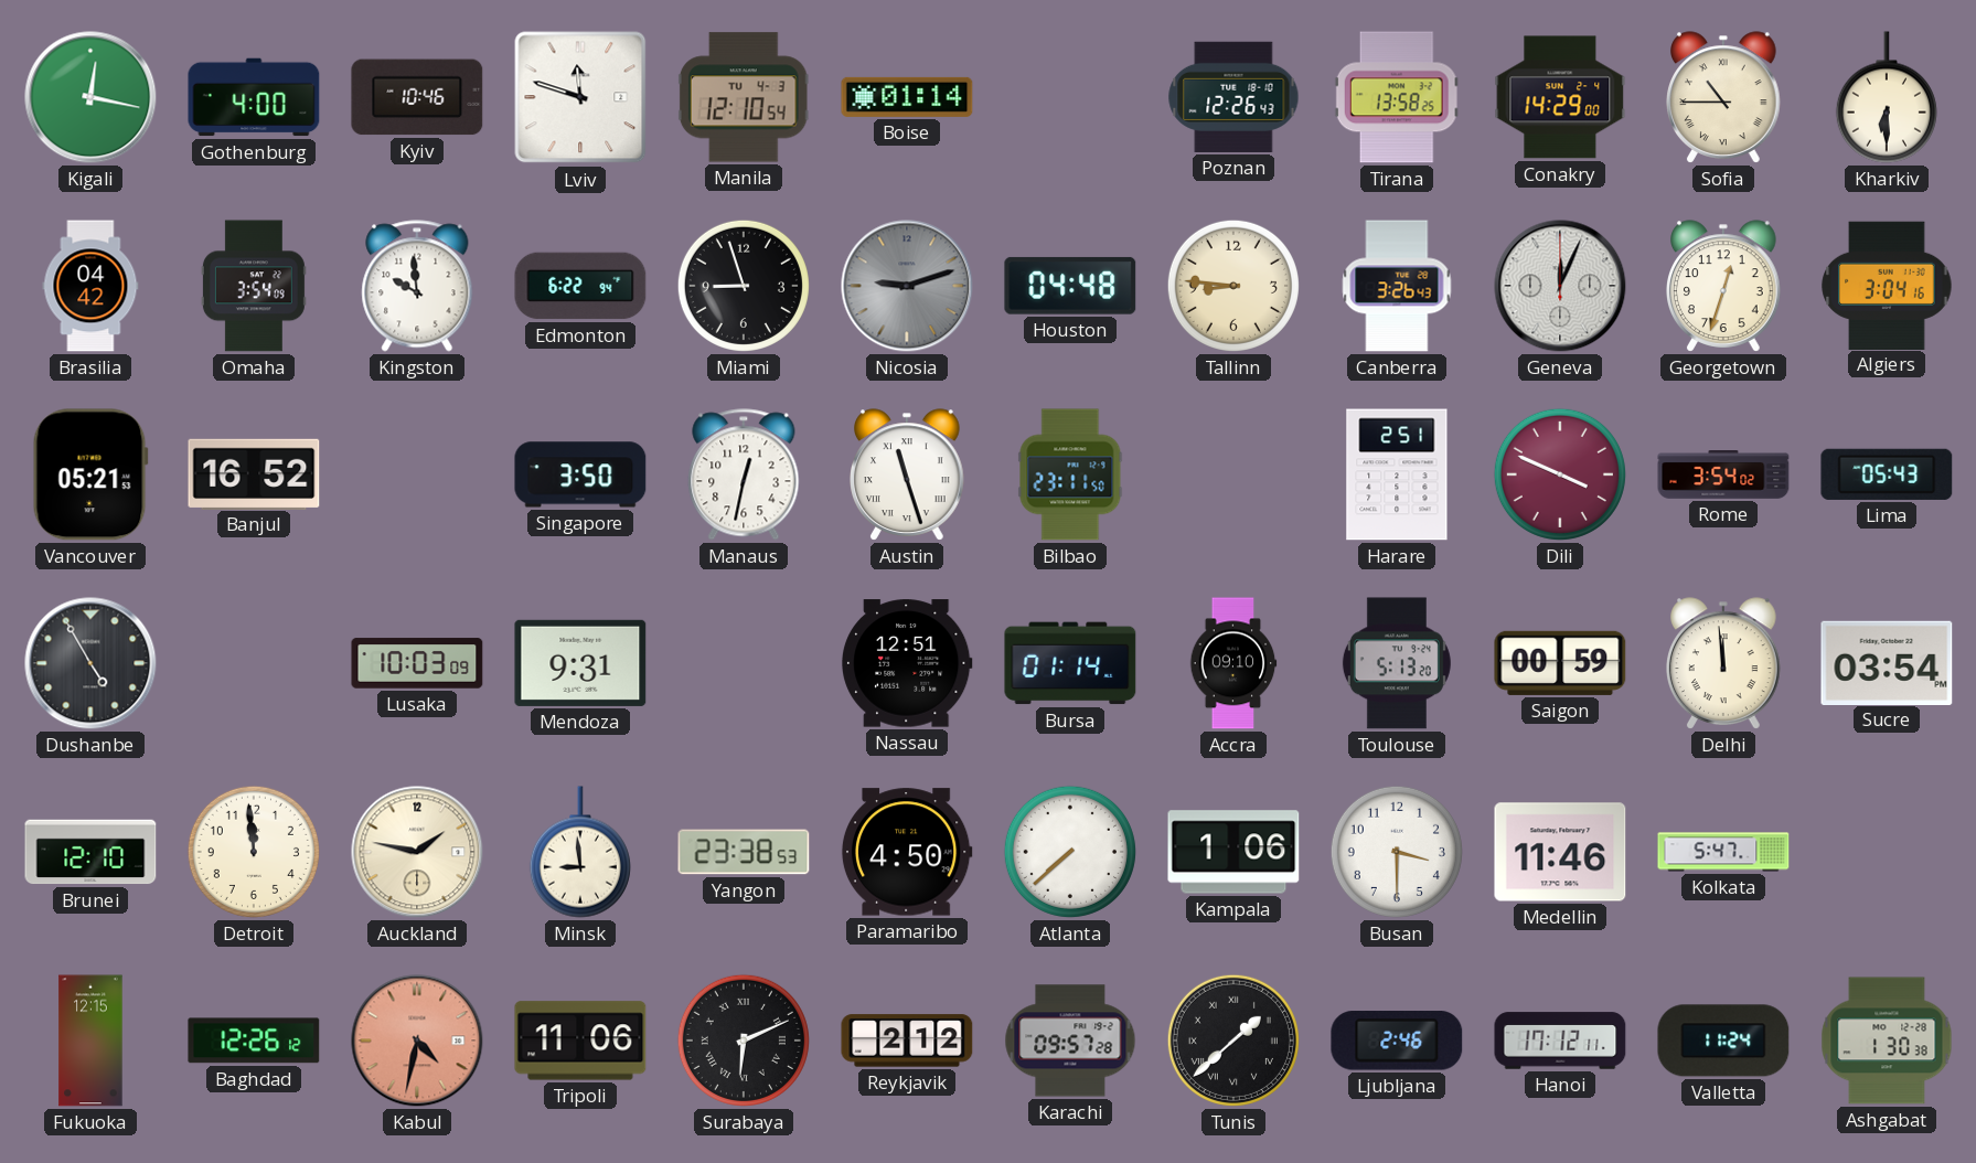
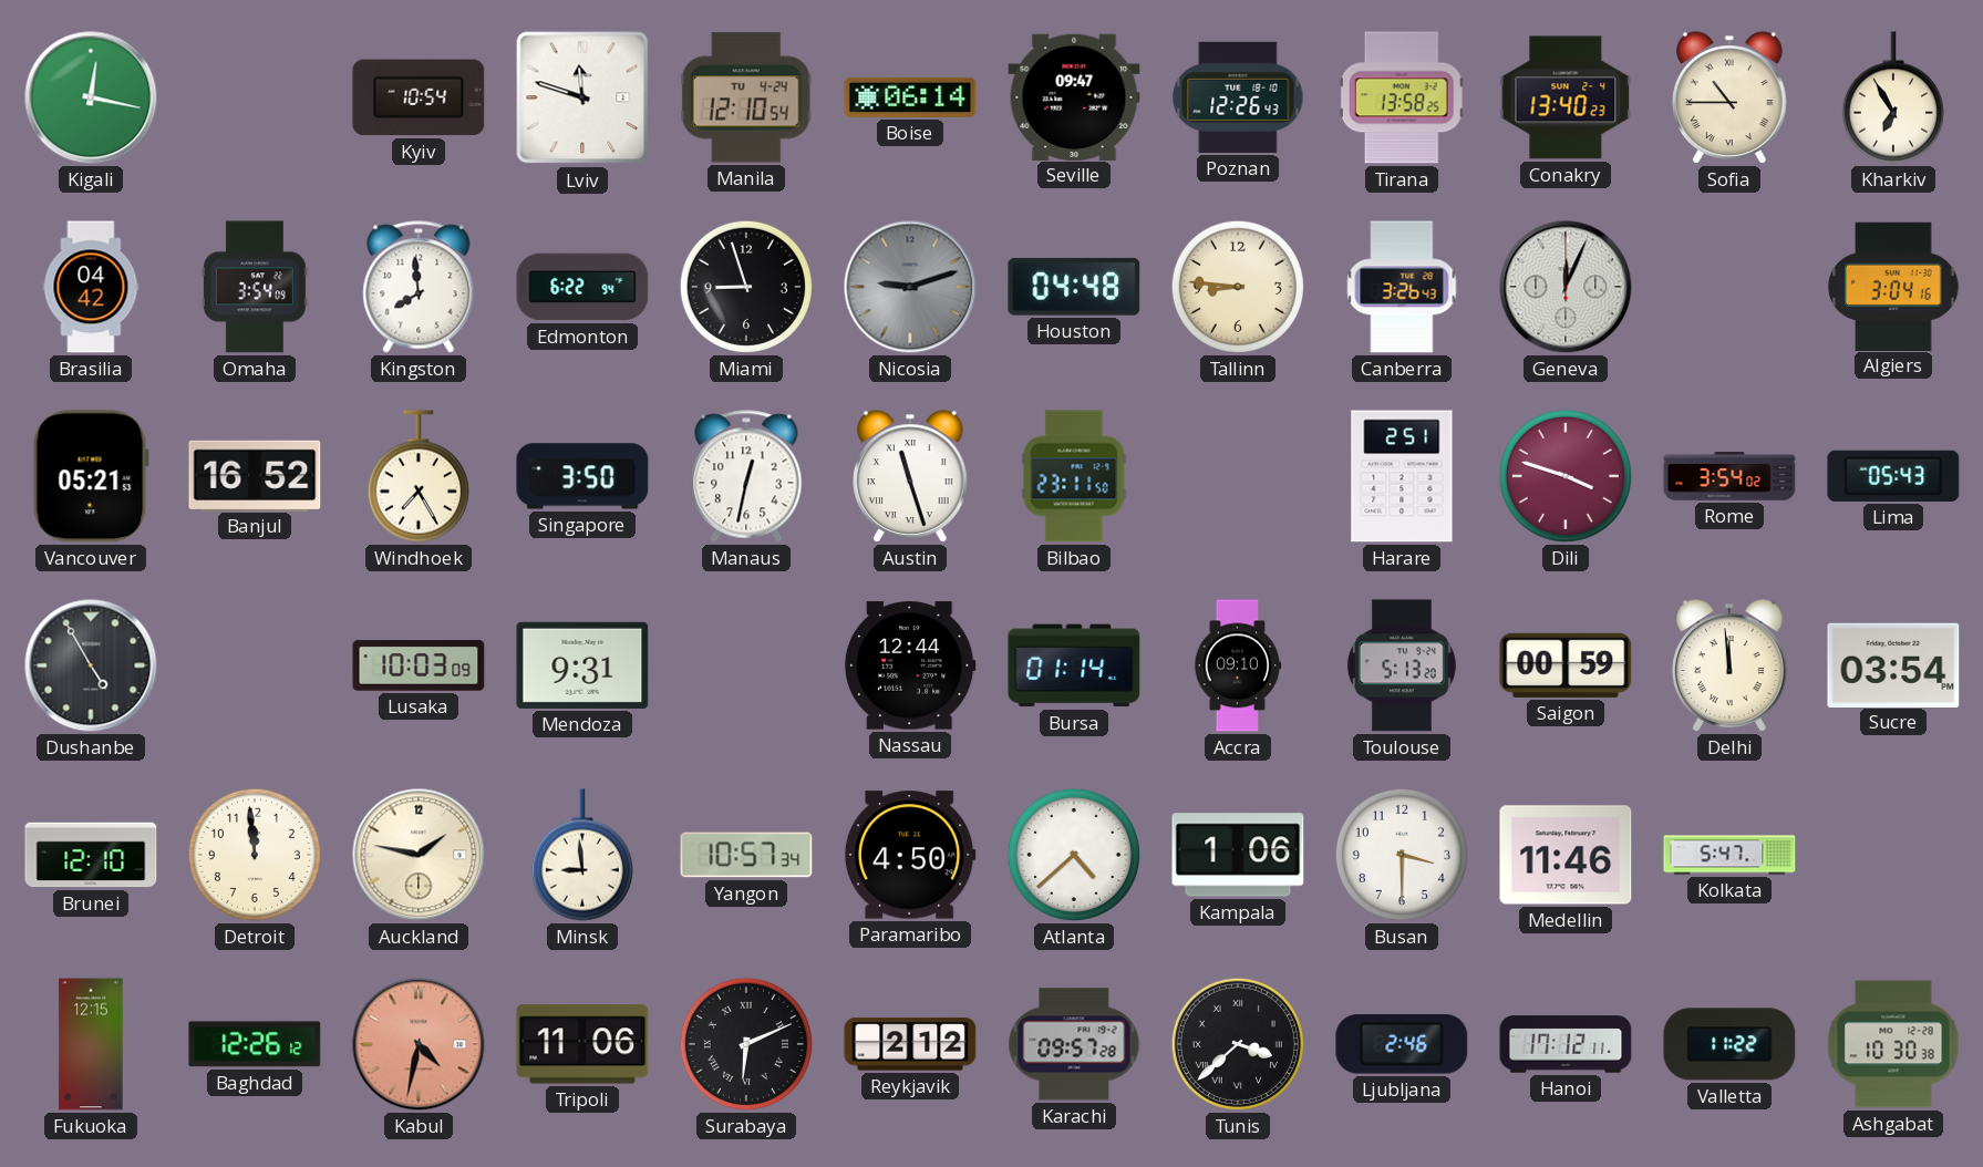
Gothenburg: 4:00 -> none (254, 97)
Kyiv: 10:46 -> 10:54 (419, 97)
Manila date: TU 4-3 -> TU 4-24 (746, 97)
Boise: 01:14 -> 06:14 (910, 97)
Seville: none -> 09:47 (1074, 96)
Conakry: 14:29 -> 13:40 (1566, 97)
Kharkiv: 6:30 -> 6:55 (1893, 97)
Kingston: 9:59 -> 7:59 (419, 287)
Georgetown: 12:33 -> none (1724, 286)
Windhoek: none -> 7:25 (419, 476)
Dili: 3:49 -> 3:48 (1566, 476)
Nassau: 12:51 -> 12:44 (911, 665)
Yangon: 23:38 -> 10:57 (746, 855)
Atlanta: 7:38 -> 4:38 (1074, 855)
Tunis: 1:38 -> 3:38 (1238, 1044)
Valletta: 11:24 -> 11:22 (1729, 1044)
Ashgabat: 1:30 -> 10:30 (1893, 1044)
